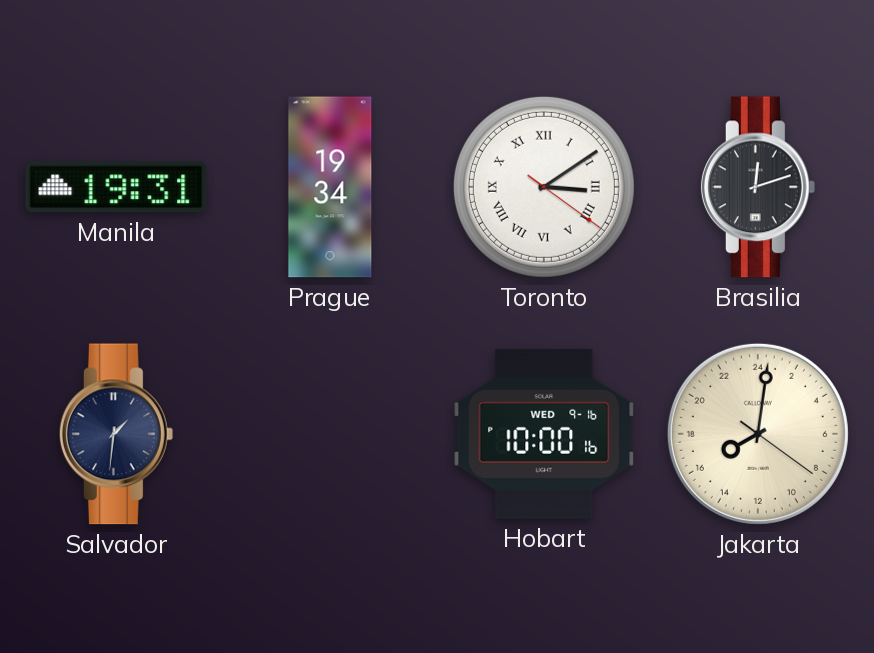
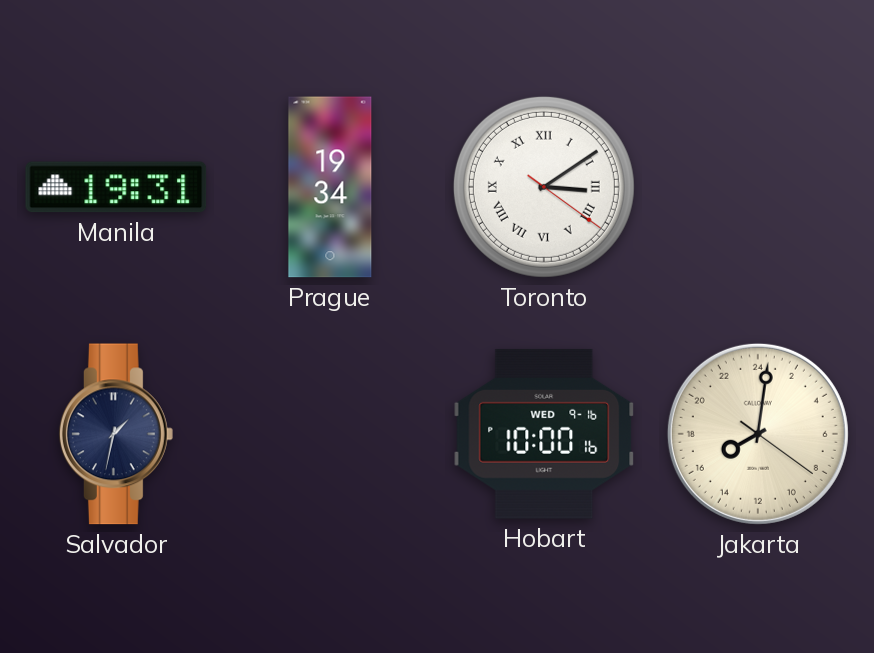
Brasilia: 12:12 -> none (758, 187)
Salvador: 1:31 -> 1:32 (116, 434)
